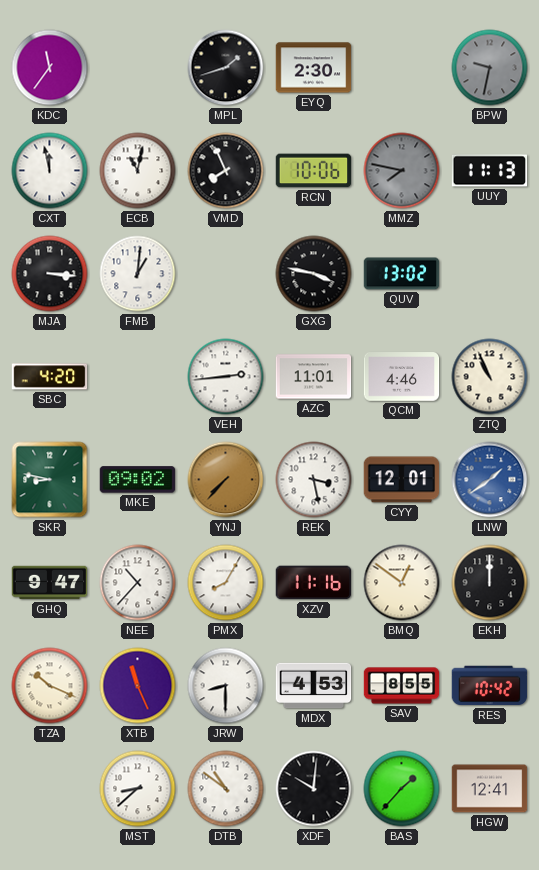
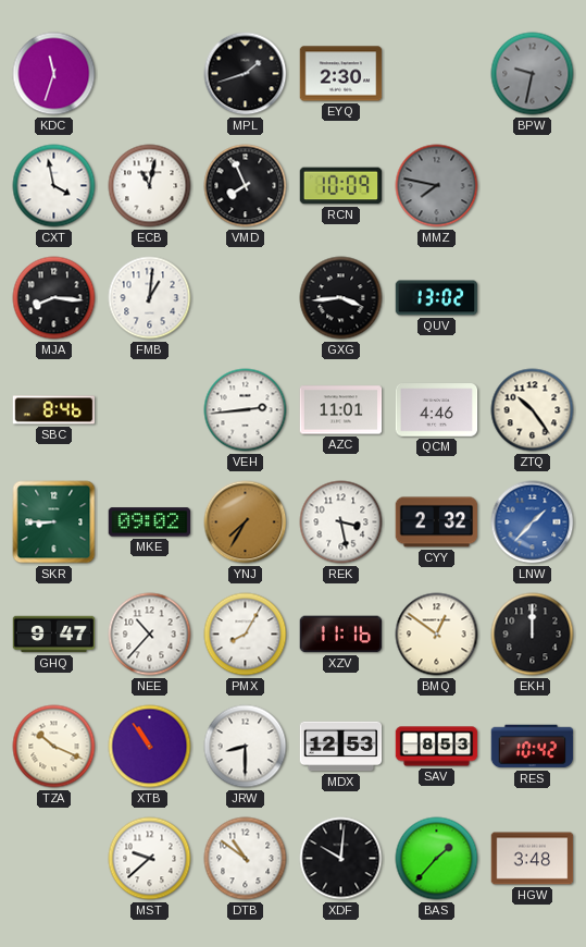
KDC: 11:36 -> 11:33 (54, 74)
CXT: 11:58 -> 3:58 (54, 186)
RCN: 10:06 -> 10:09 (341, 186)
UUY: 11:13 -> none (490, 171)
MJA: 3:16 -> 8:16 (54, 298)
GXG: 3:47 -> 3:44 (341, 298)
SBC: 4:20 -> 8:46 (54, 410)
ZTQ: 10:56 -> 10:24 (533, 410)
SKR: 8:47 -> 8:45 (54, 522)
YNJ: 7:37 -> 7:35 (246, 522)
CYY: 12:01 -> 2:32 (437, 522)
LNW: 1:39 -> 1:37 (533, 522)
XTB: 11:26 -> 10:54 (150, 747)
MDX: 4:53 -> 12:53 (341, 747)
SAV: 8:55 -> 8:53 (437, 747)
MST: 8:38 -> 9:38 (150, 859)
HGW: 12:41 -> 3:48 (533, 859)
